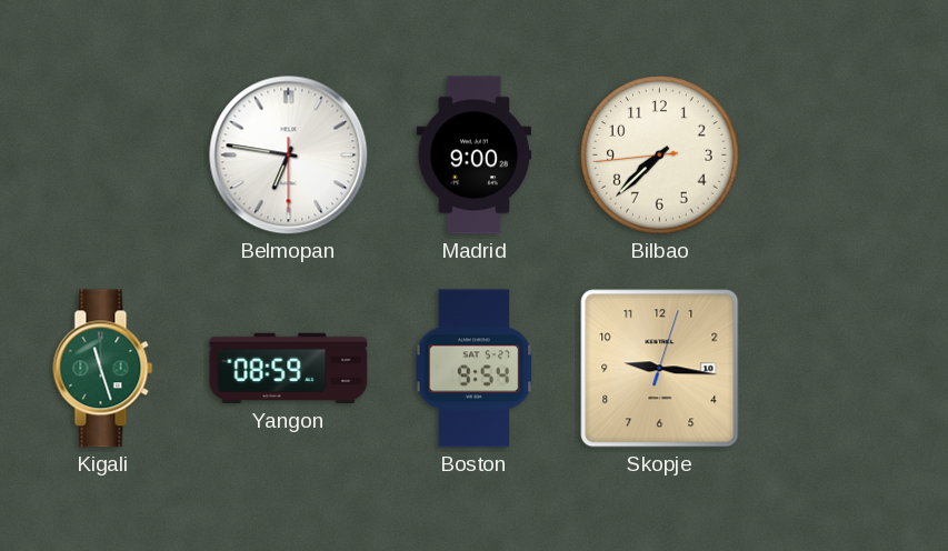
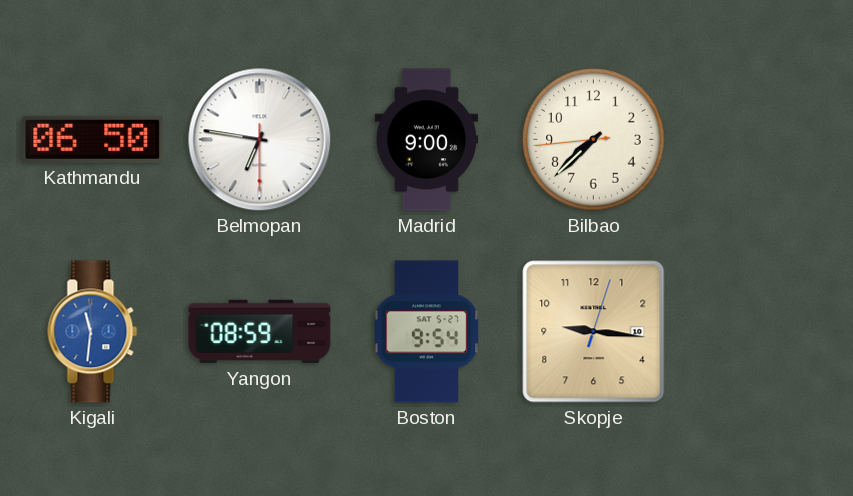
Kathmandu: none -> 06:50 (93, 139)
Kigali: 11:27 -> 11:31 (93, 332)
Kigali dial: green -> blue (93, 332)
